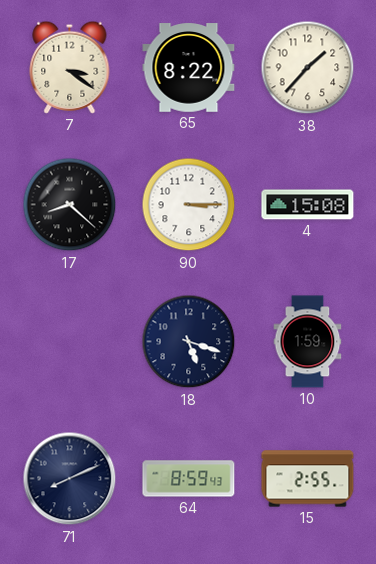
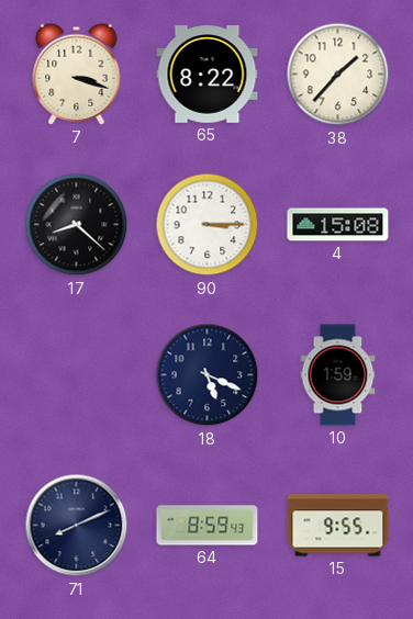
7: 3:21 -> 3:18 (77, 74)
18: 5:18 -> 5:19 (208, 375)
15: 2:55 -> 9:55 (338, 526)
